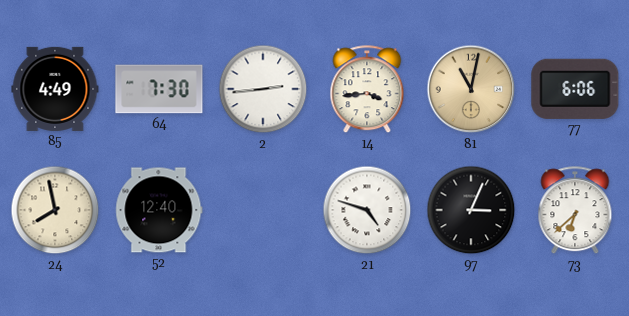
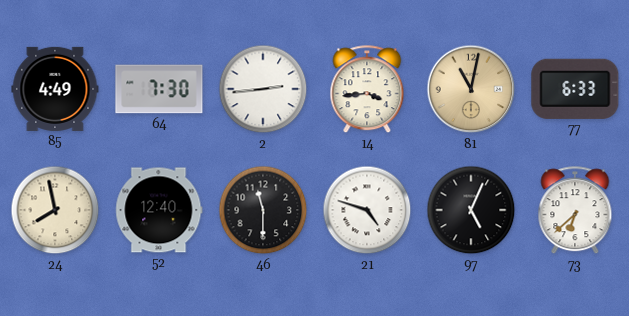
77: 6:06 -> 6:33 (575, 89)
46: none -> 11:30 (263, 210)
97: 3:04 -> 5:04 (471, 210)
